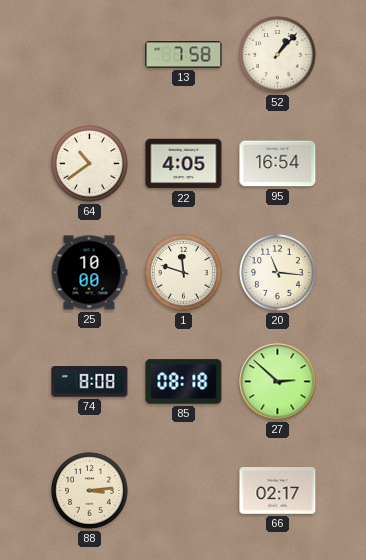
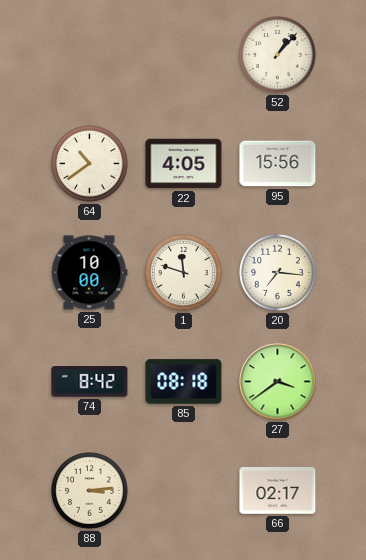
13: 7:58 -> none (184, 55)
95: 16:54 -> 15:56 (278, 164)
20: 11:16 -> 7:16 (278, 273)
74: 8:08 -> 8:42 (90, 382)
27: 2:52 -> 3:39 (278, 382)
